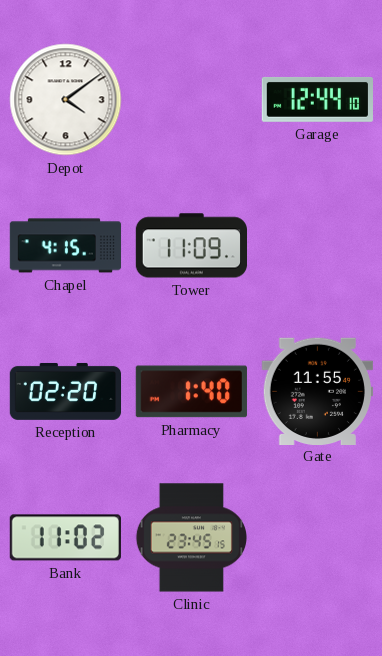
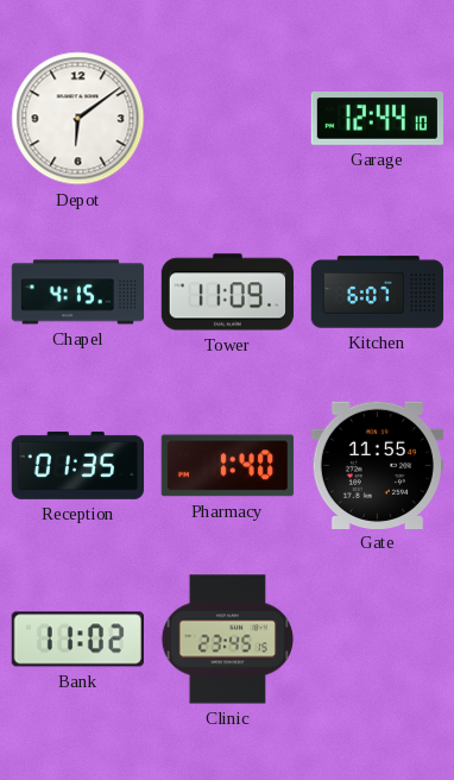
Depot: 4:09 -> 6:09 (78, 119)
Kitchen: none -> 6:07 (378, 292)
Reception: 02:20 -> 01:35 (78, 465)
